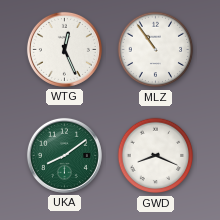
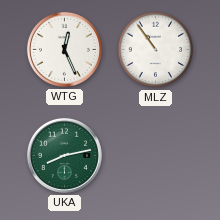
UKA: 8:09 -> 8:13 (64, 155)
GWD: 8:19 -> none (156, 156)
